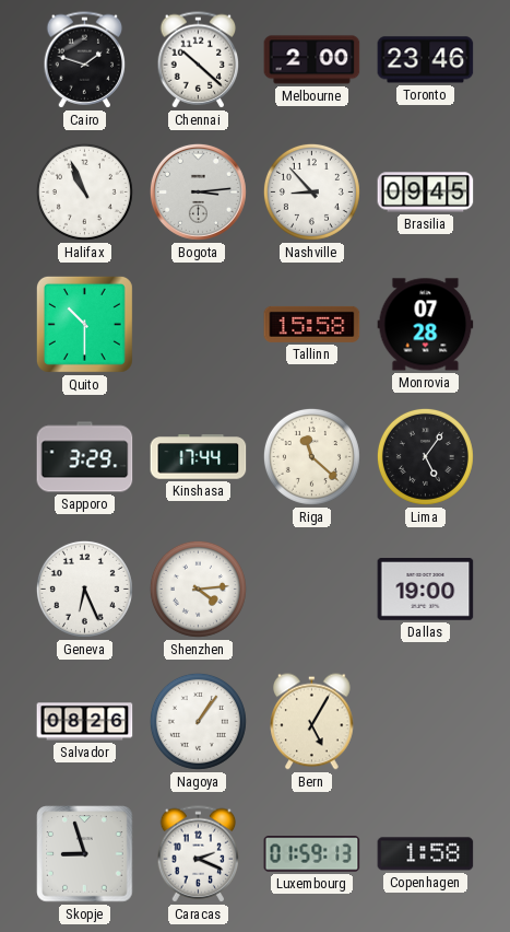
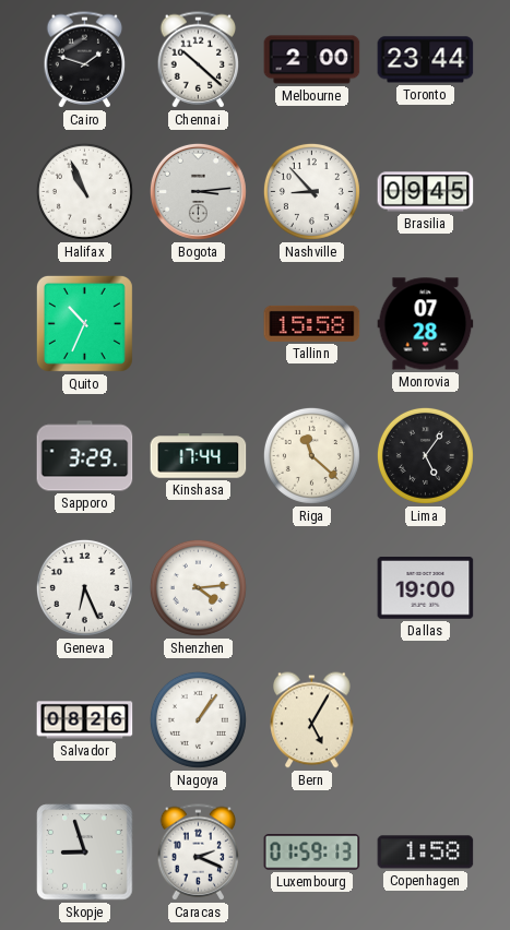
Toronto: 23:46 -> 23:44 (426, 60)
Quito: 10:30 -> 10:34 (84, 323)
